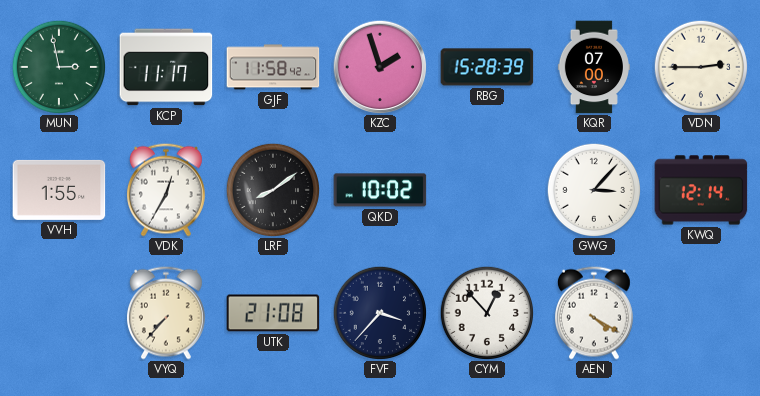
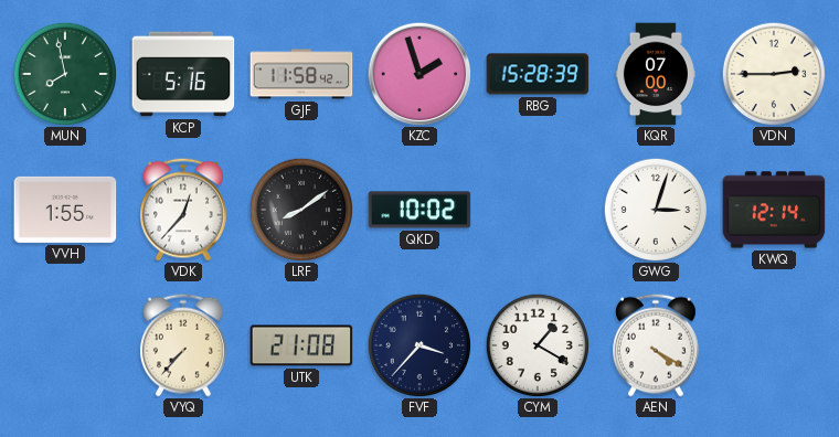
MUN: 2:58 -> 7:58 (64, 73)
KCP: 11:17 -> 5:16 (183, 74)
VDK: 12:35 -> 12:37 (183, 210)
GWG: 3:07 -> 3:03 (655, 209)
CYM: 12:53 -> 1:20 (537, 344)
